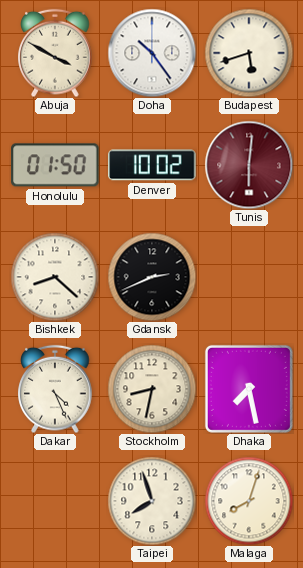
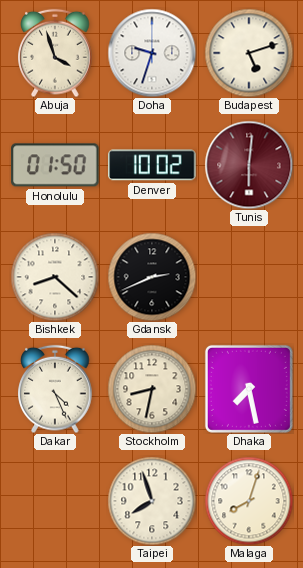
Abuja: 3:50 -> 3:57 (55, 53)
Doha: 10:24 -> 9:33 (152, 53)
Budapest: 5:42 -> 5:12 (249, 53)
